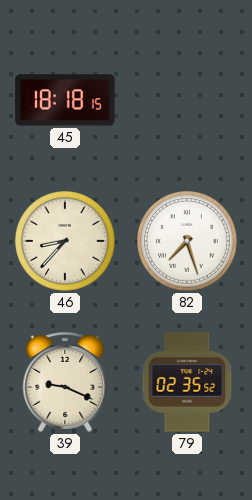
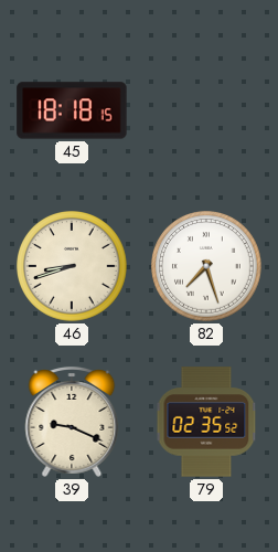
46: 8:37 -> 8:42 (72, 266)
